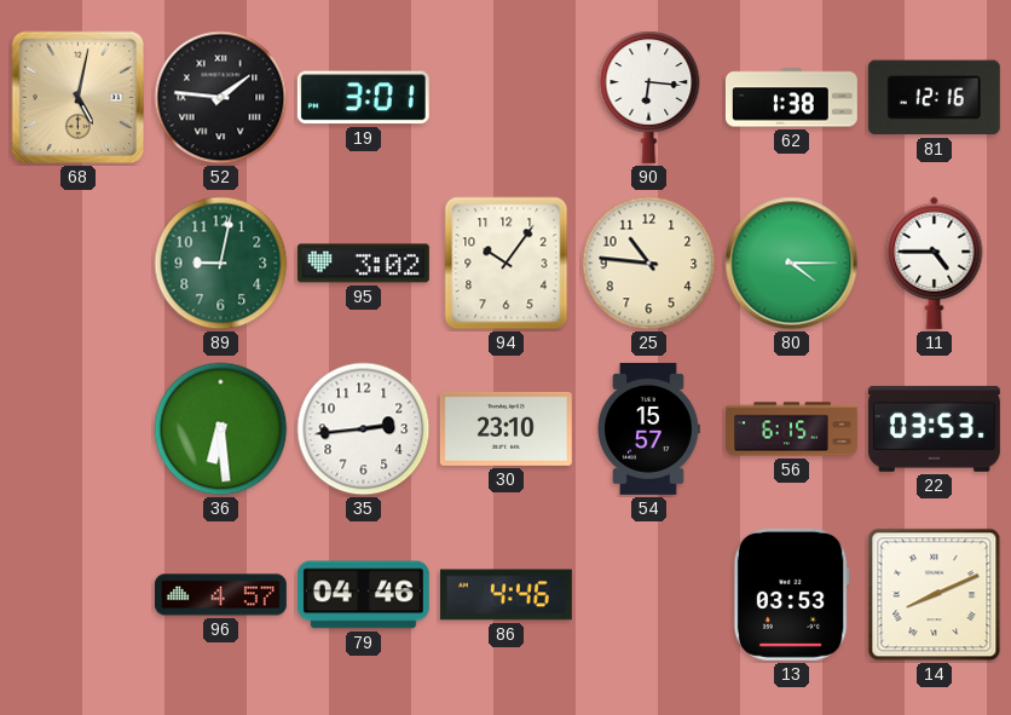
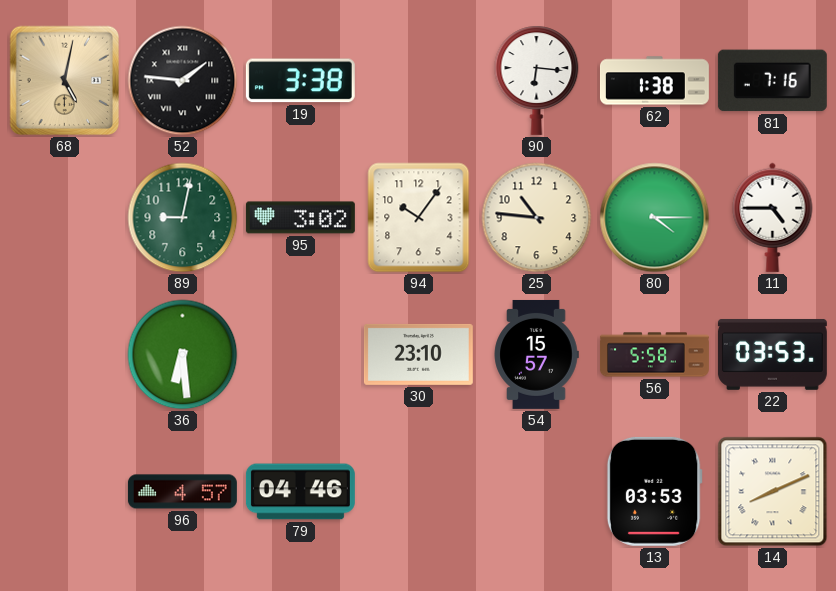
19: 3:01 -> 3:38 (300, 81)
81: 12:16 -> 7:16 (772, 81)
35: 2:44 -> none (364, 429)
56: 6:15 -> 5:58 (654, 355)
86: 4:46 -> none (505, 595)
